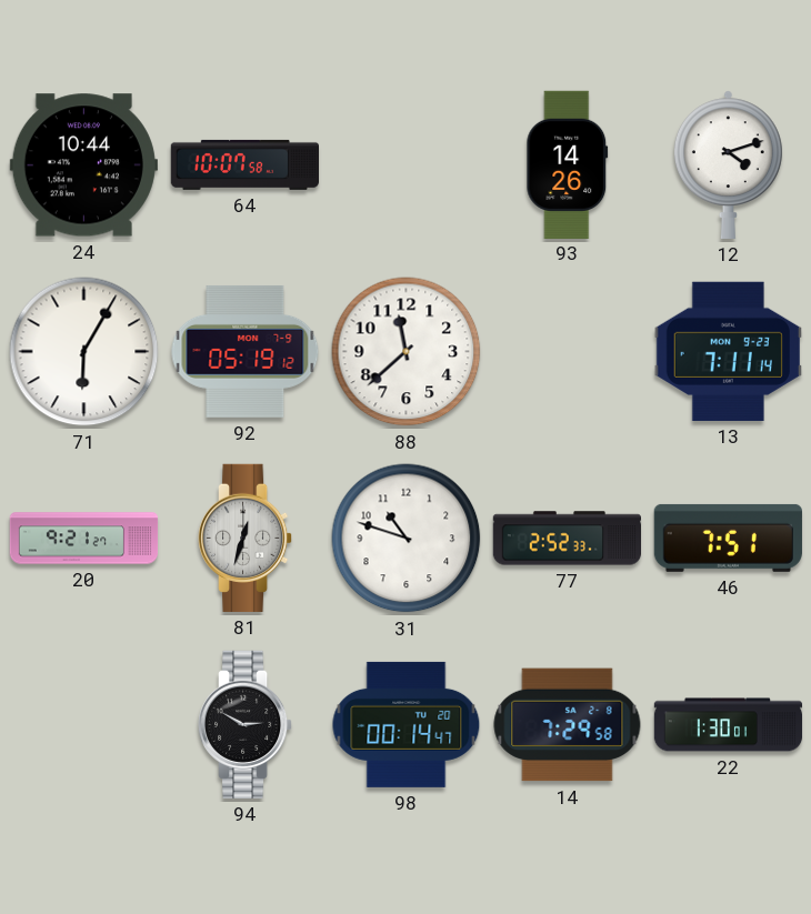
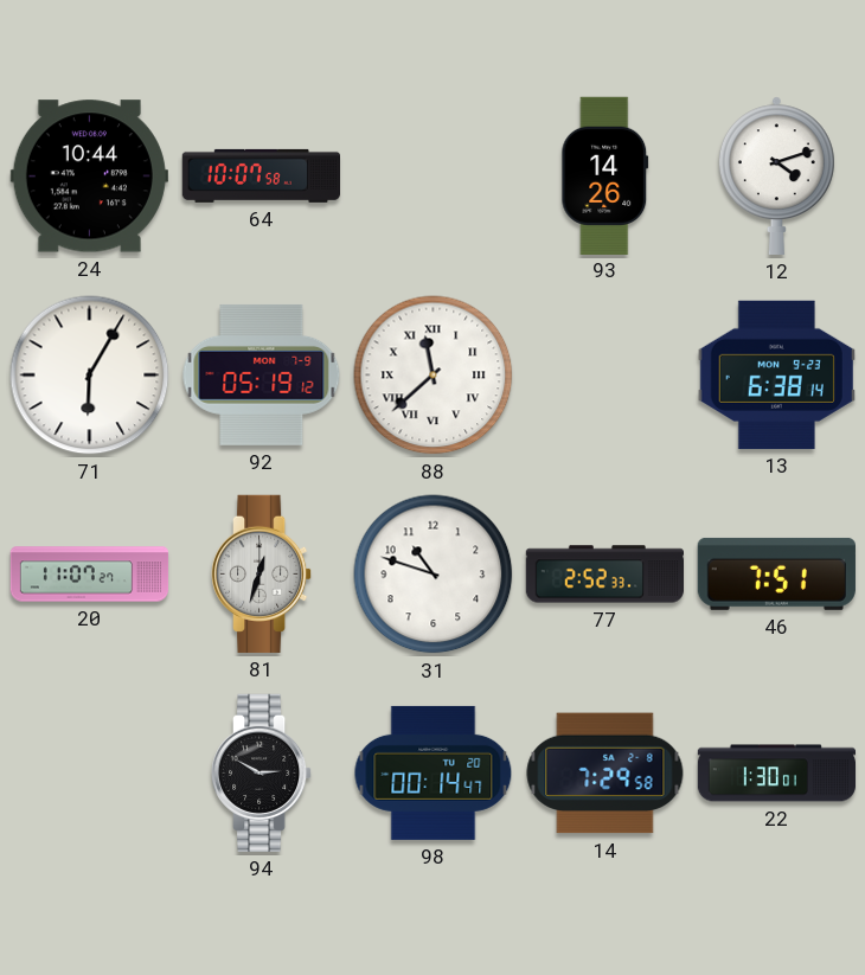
88 numerals: Arabic -> Roman (434, 376)
13: 7:11 -> 6:38 (776, 374)
20: 9:21 -> 11:07 (90, 575)
